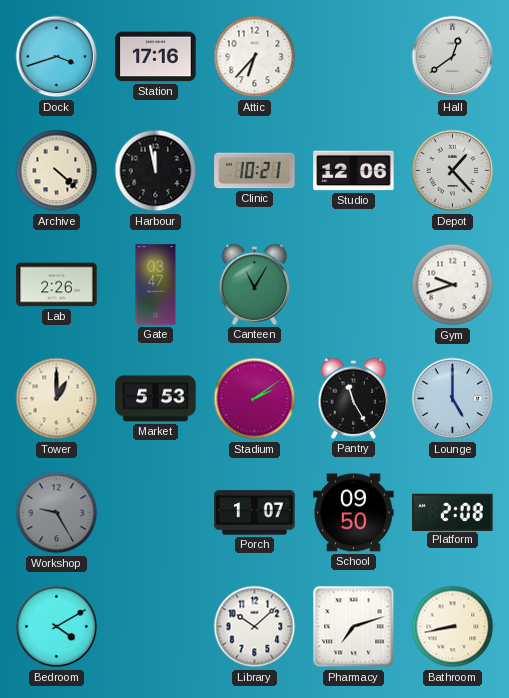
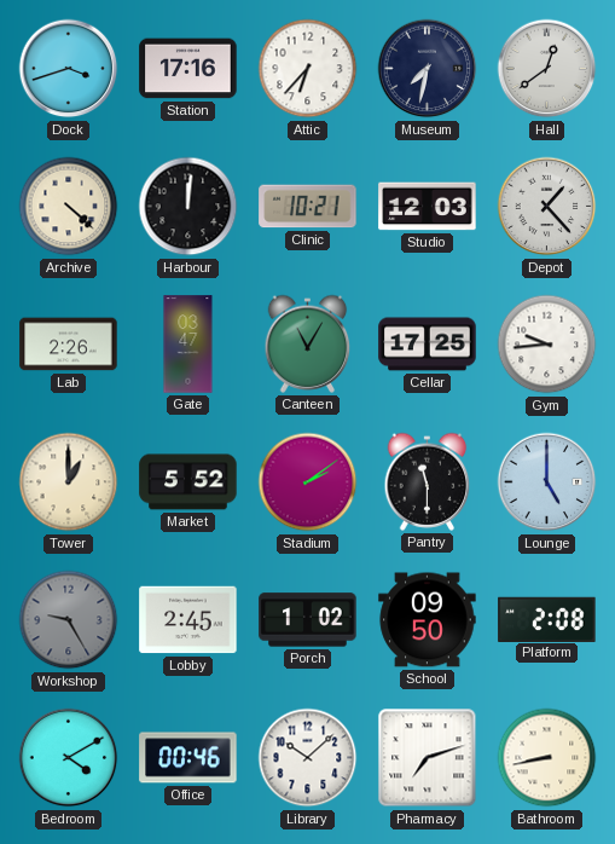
Museum: none -> 7:32 (428, 69)
Harbour: 11:58 -> 12:01 (188, 207)
Studio: 12:06 -> 12:03 (428, 207)
Cellar: none -> 17:25 (428, 345)
Gym: 9:42 -> 9:44 (547, 345)
Market: 5:53 -> 5:52 (188, 482)
Pantry: 11:25 -> 11:30 (428, 481)
Lobby: none -> 2:45 (188, 620)
Porch: 1:07 -> 1:02 (308, 620)
Office: none -> 00:46 (188, 758)
